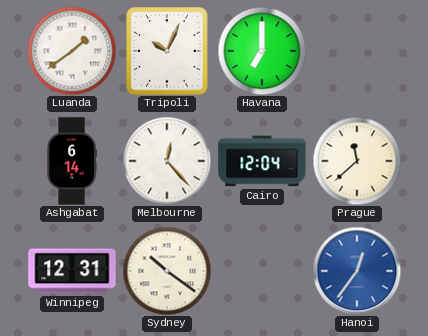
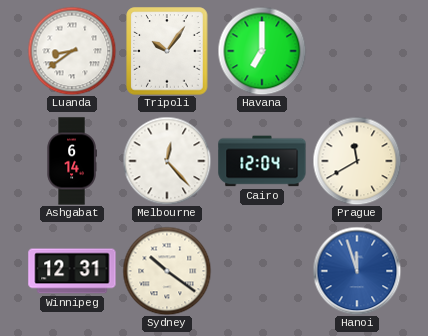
Luanda: 1:39 -> 8:39 (72, 51)
Tripoli: 10:04 -> 10:06 (167, 51)
Prague: 11:38 -> 11:40 (357, 161)
Hanoi: 12:36 -> 11:57 (357, 271)
